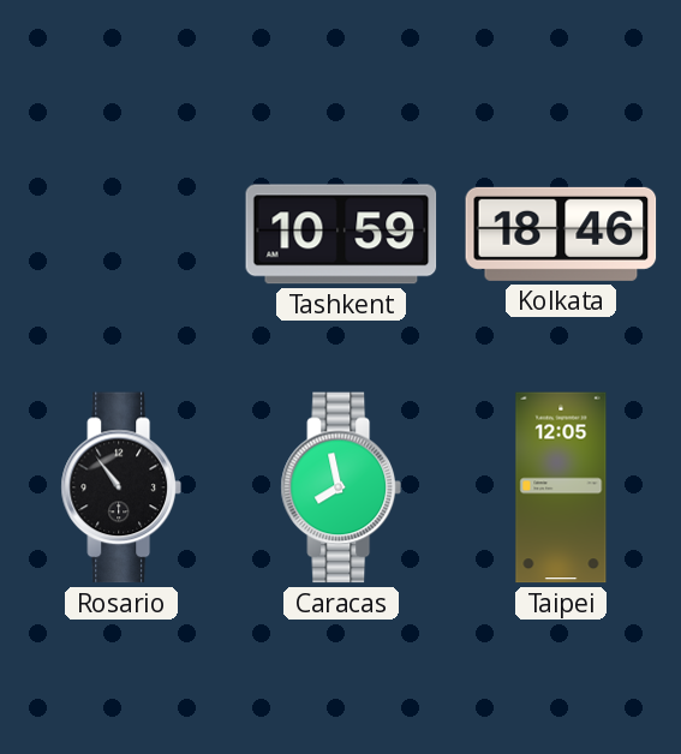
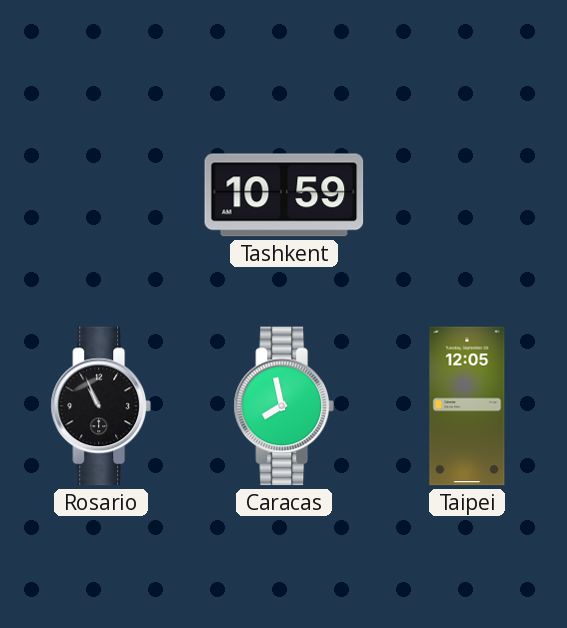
Kolkata: 18:46 -> none (561, 234)
Rosario: 10:54 -> 10:56 (101, 406)
